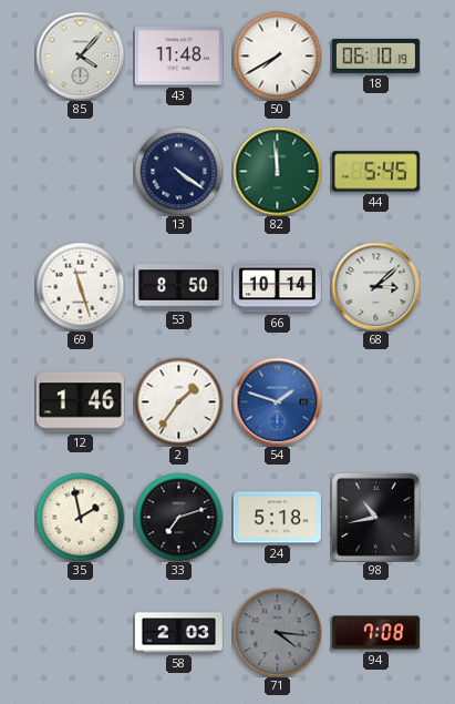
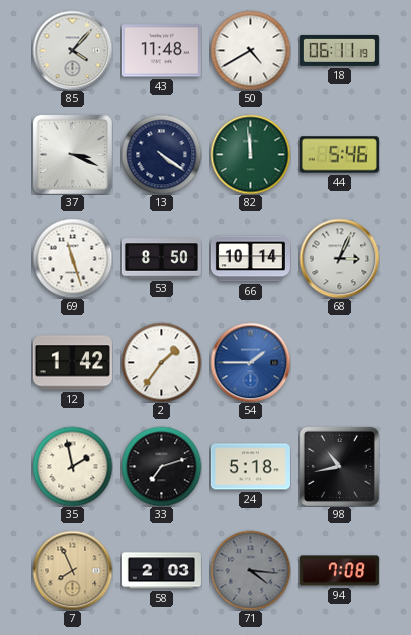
50: 7:40 -> 4:40 (250, 50)
18: 06:10 -> 06:11 (339, 50)
37: none -> 3:19 (72, 154)
44: 5:45 -> 5:46 (339, 155)
68: 3:08 -> 3:04 (339, 258)
12: 1:46 -> 1:42 (72, 363)
54: 1:48 -> 1:45 (250, 362)
7: none -> 7:56 (72, 570)
